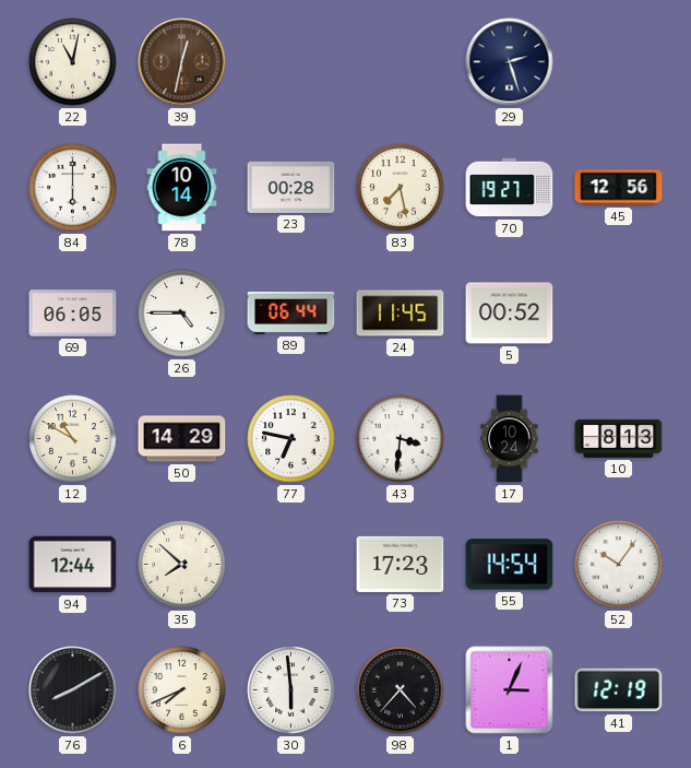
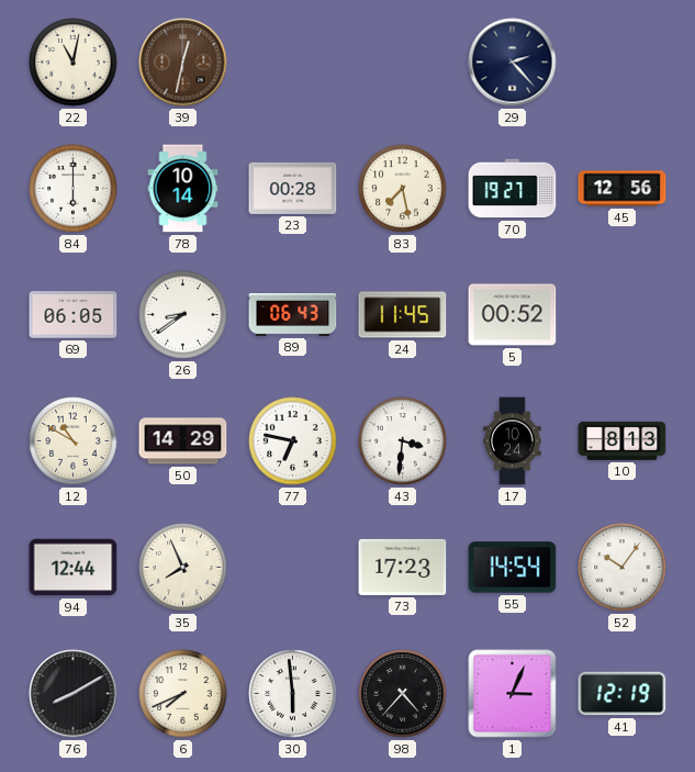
29: 2:27 -> 2:23 (513, 63)
26: 4:45 -> 8:39 (183, 315)
89: 06:44 -> 06:43 (293, 314)
35: 7:52 -> 7:56 (183, 568)
